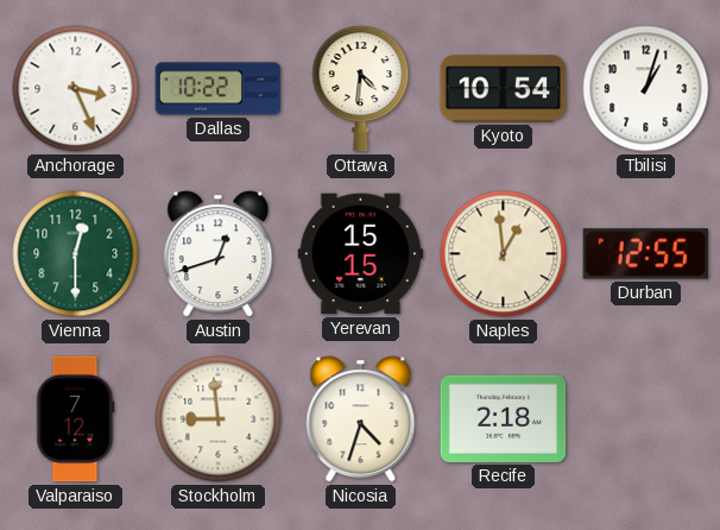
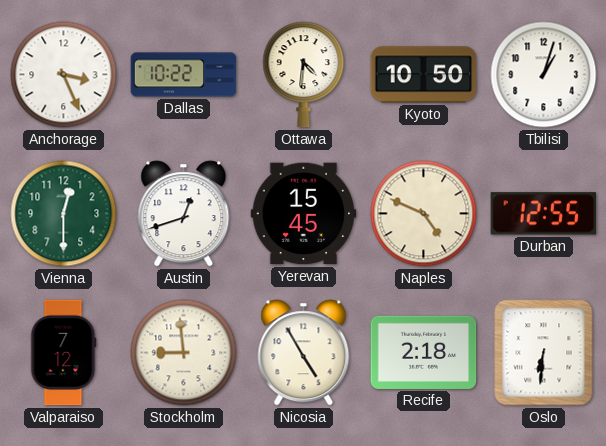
Kyoto: 10:54 -> 10:50 (424, 75)
Yerevan: 15:15 -> 15:45 (304, 214)
Naples: 12:59 -> 4:49 (424, 214)
Nicosia: 4:33 -> 4:55 (304, 353)
Oslo: none -> 6:31 (544, 353)
